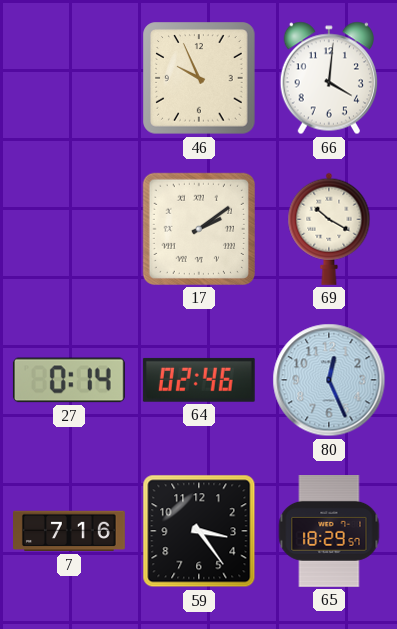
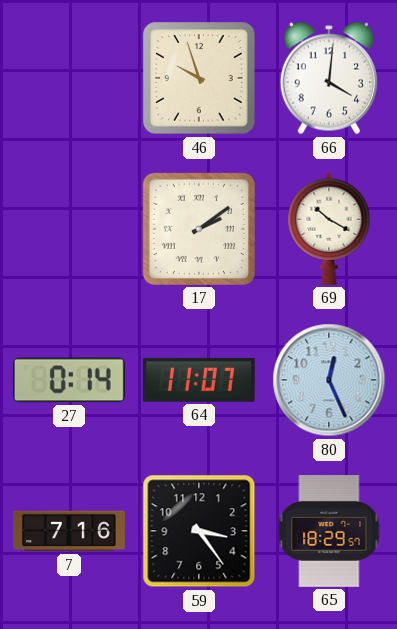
46: 9:56 -> 9:57 (199, 78)
64: 02:46 -> 11:07 (199, 380)
